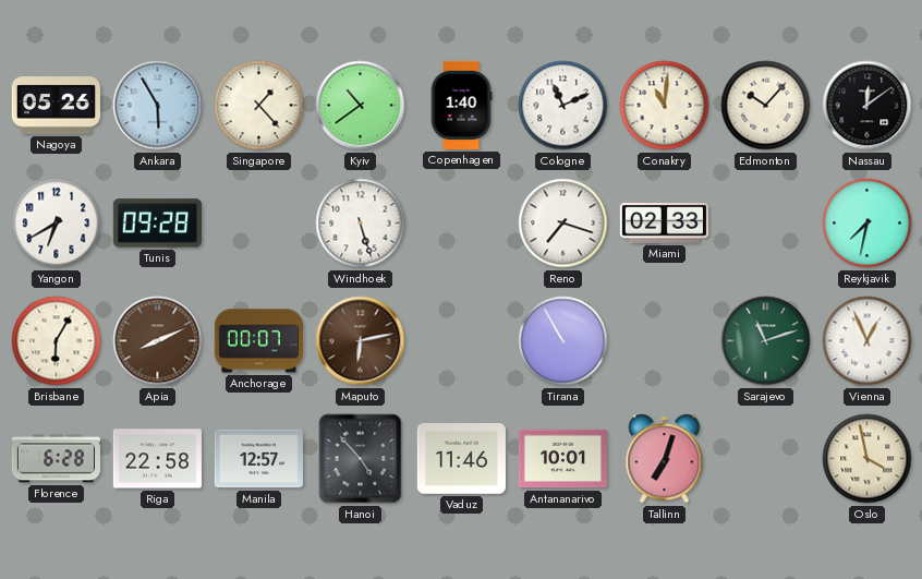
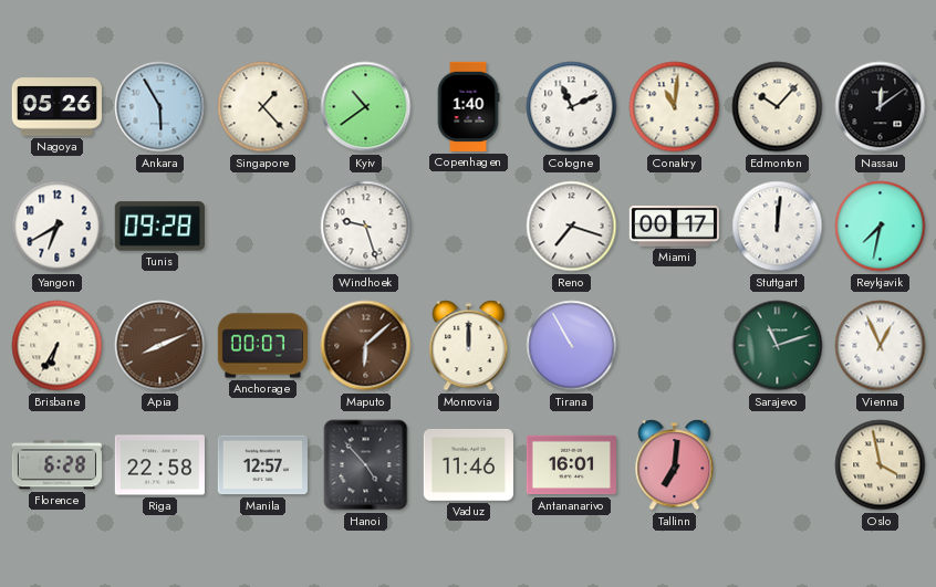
Windhoek: 5:27 -> 9:27 (366, 227)
Miami: 02:33 -> 00:17 (674, 227)
Stuttgart: none -> 12:01 (778, 227)
Brisbane: 6:05 -> 6:35 (58, 346)
Maputo: 6:13 -> 6:08 (366, 346)
Monrovia: none -> 12:00 (469, 346)
Antananarivo: 10:01 -> 16:01 (571, 465)
Tallinn: 7:03 -> 7:01 (675, 465)
